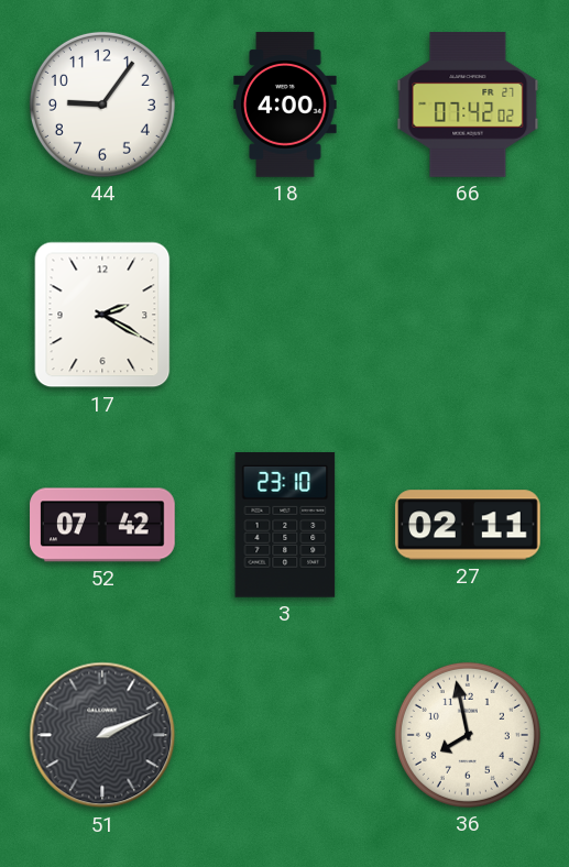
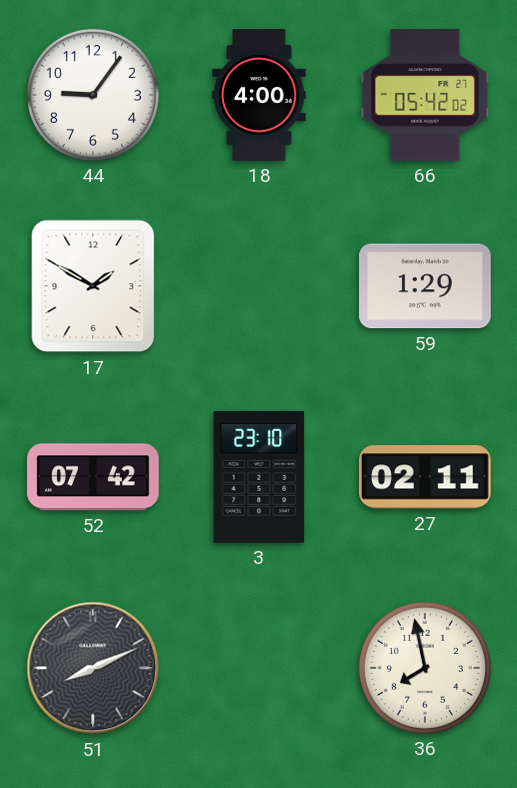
66: 07:42 -> 05:42 (425, 95)
17: 2:20 -> 1:50 (93, 286)
59: none -> 1:29 (426, 286)
51: 2:11 -> 8:11 (93, 668)
